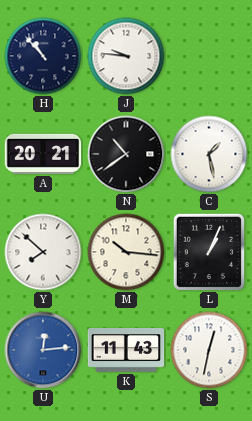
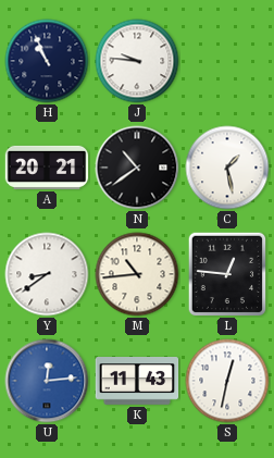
H: 10:53 -> 10:56 (47, 61)
Y: 7:52 -> 8:39 (47, 274)
M: 10:16 -> 10:44 (137, 274)
L: 1:04 -> 12:46 (227, 274)
